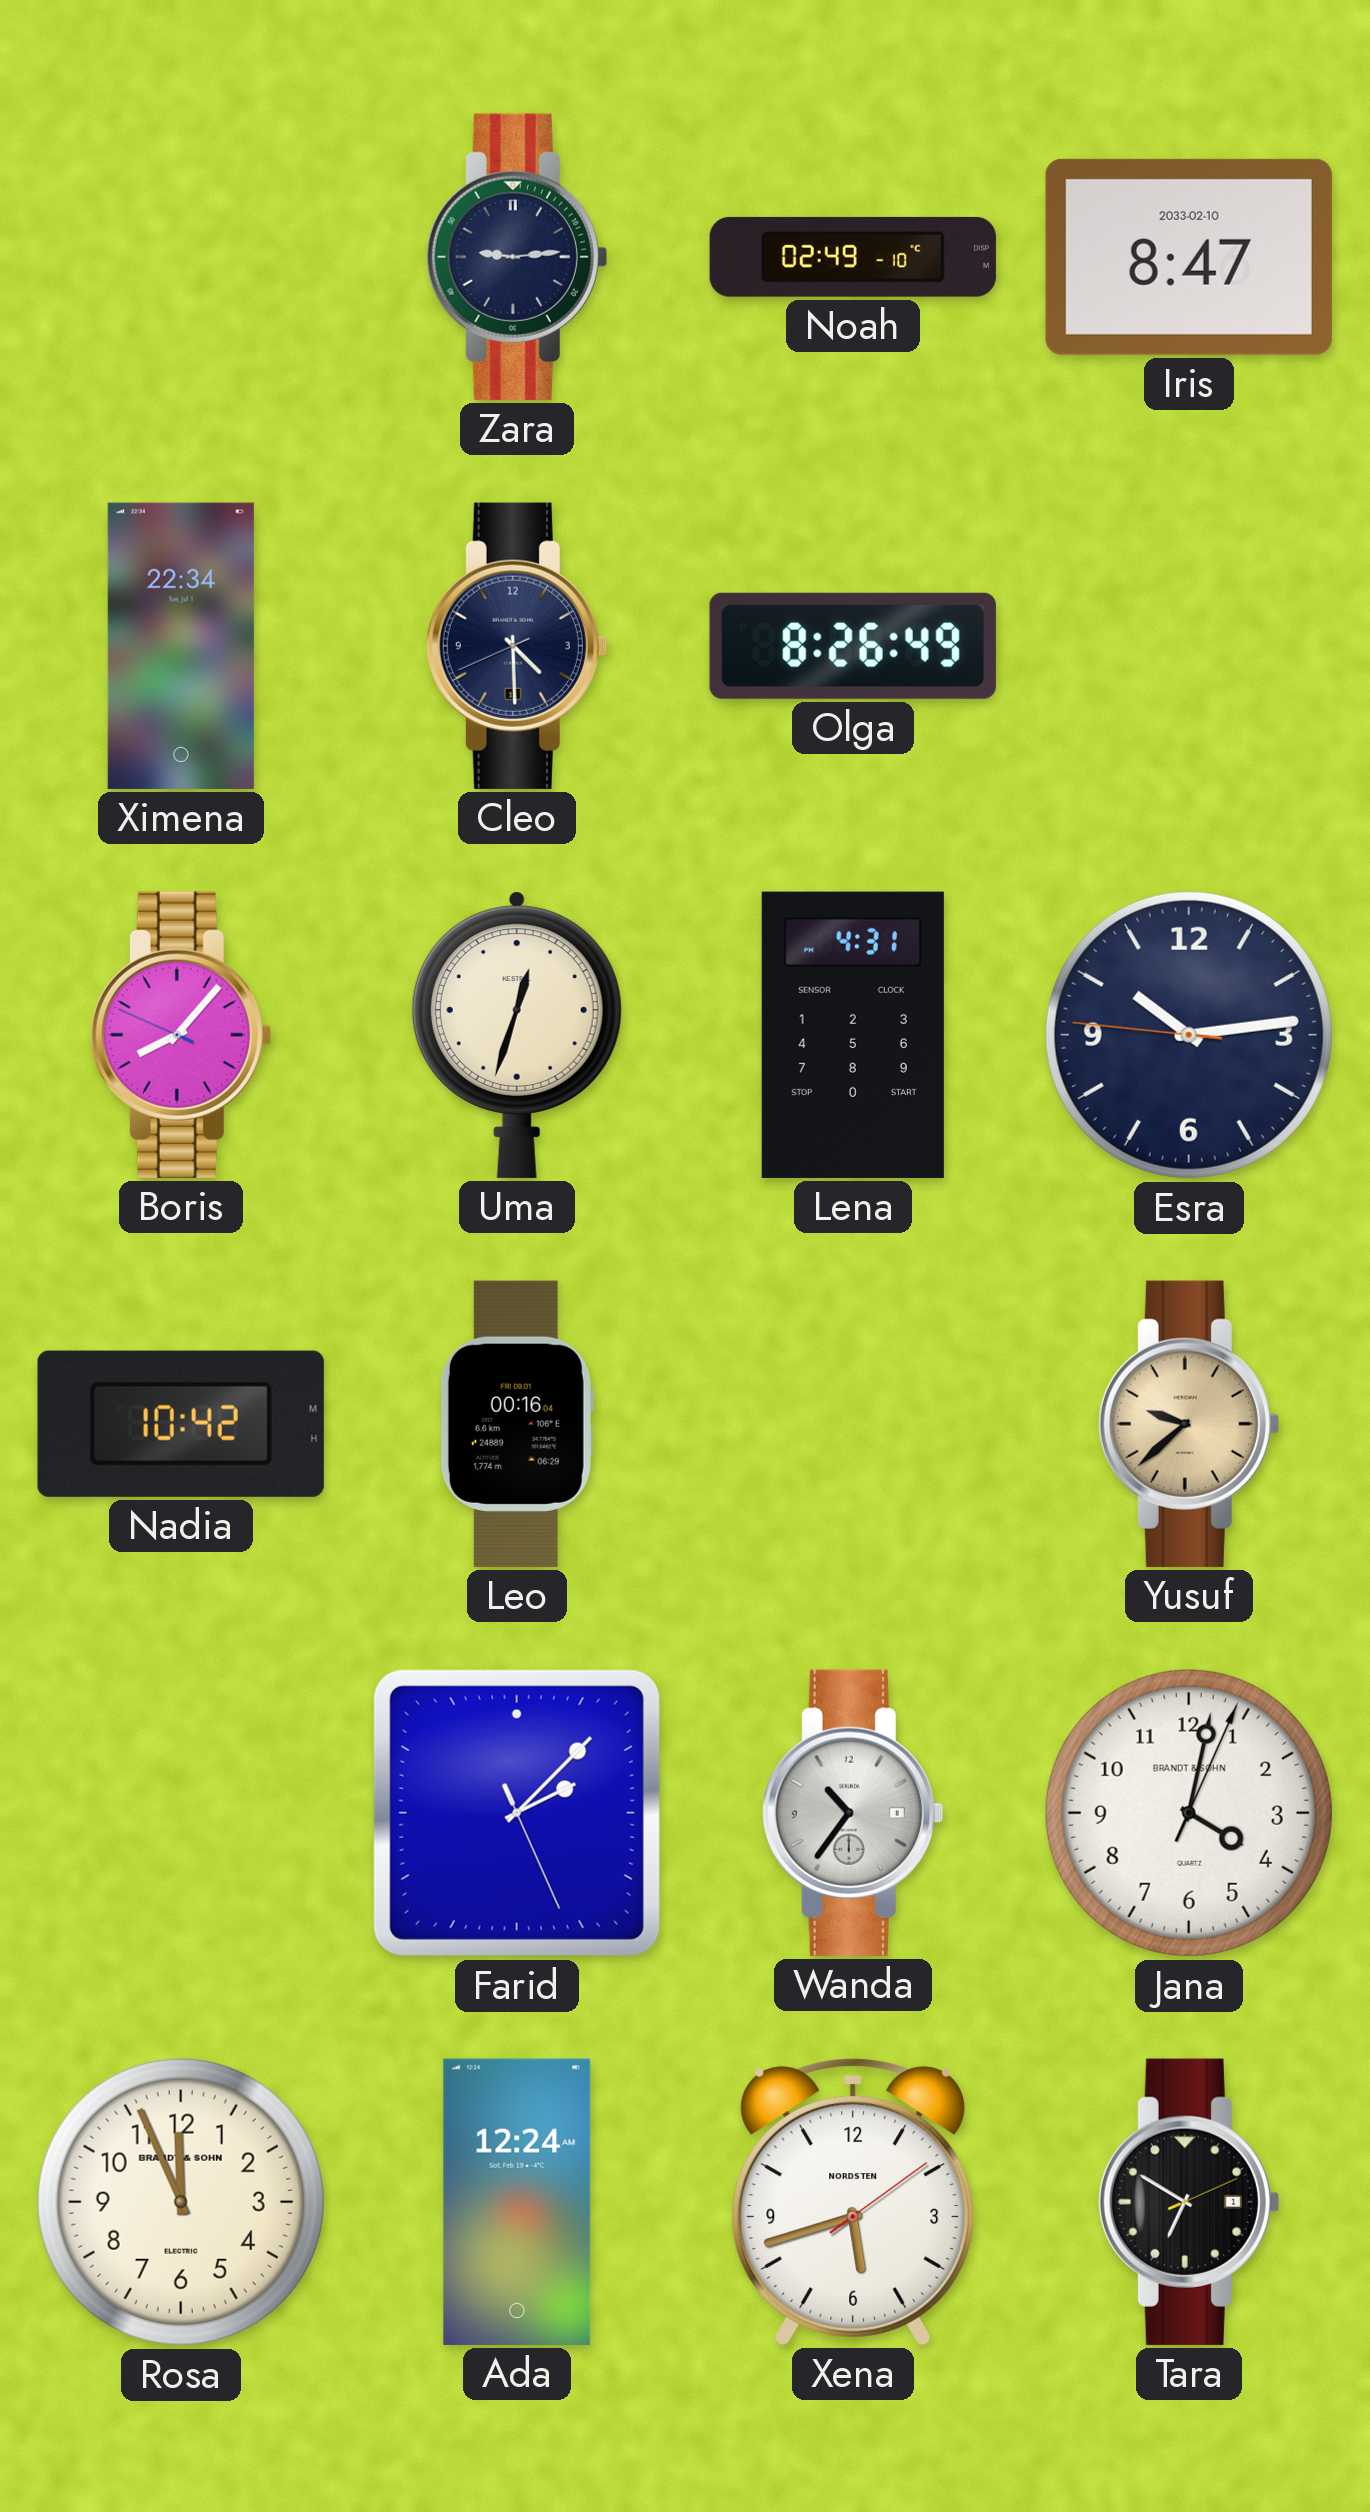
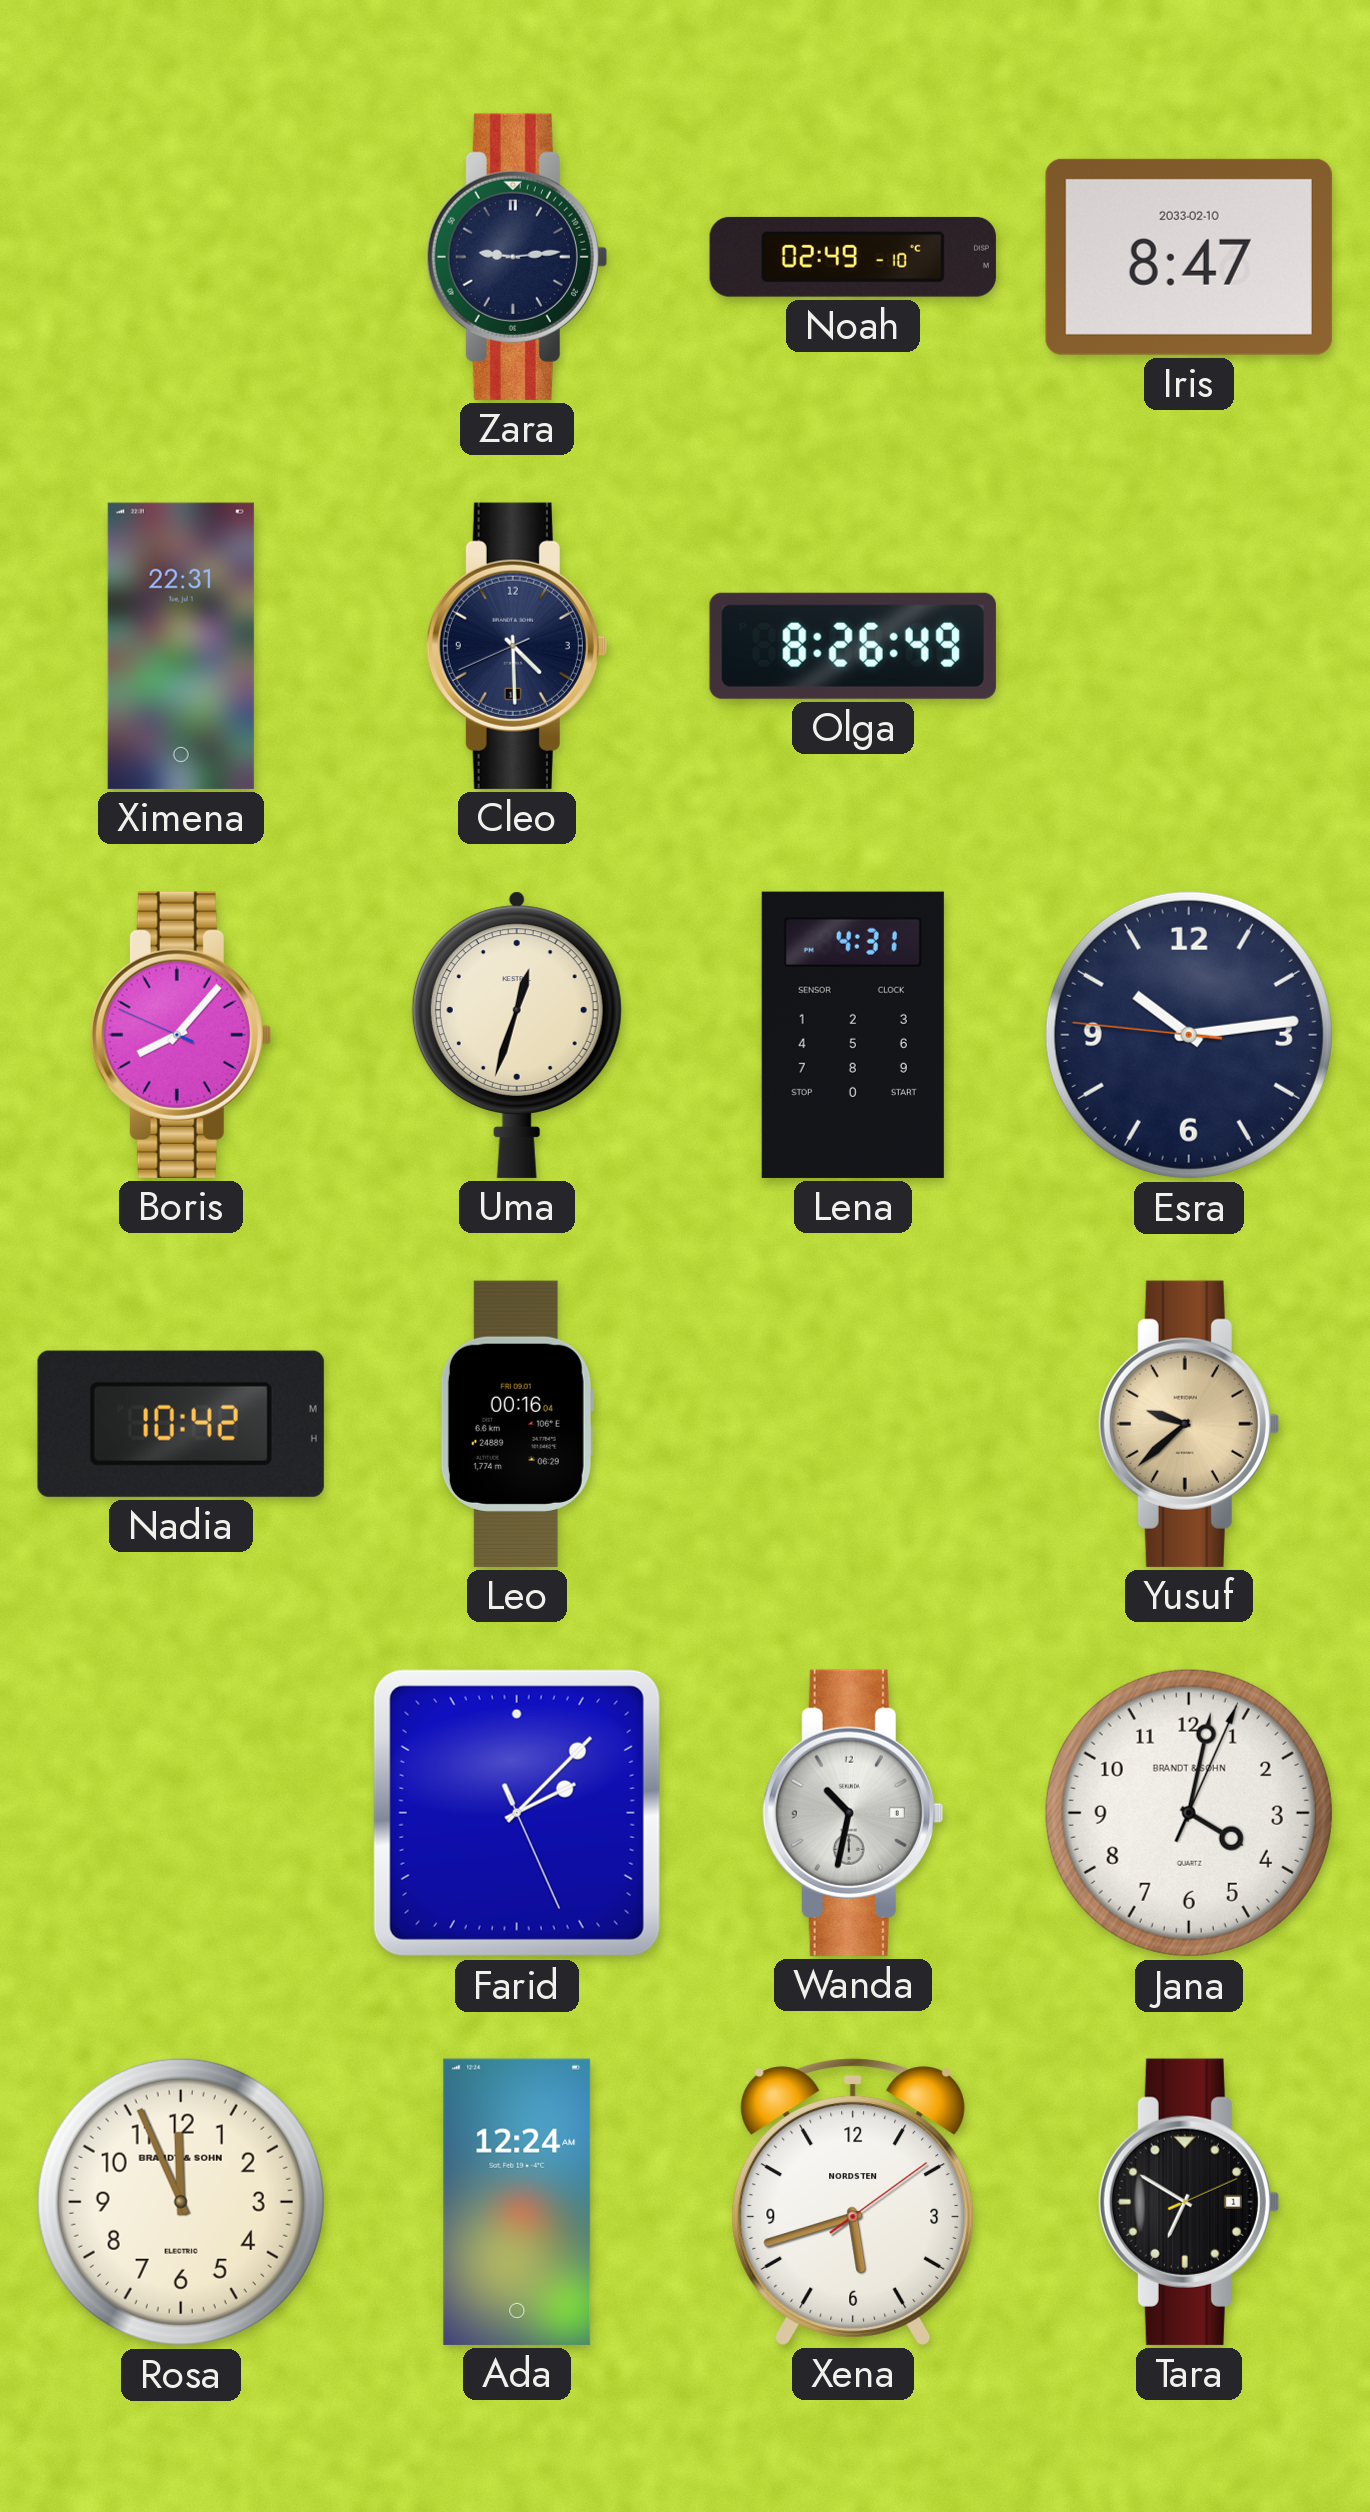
Ximena: 22:34 -> 22:31 (181, 646)
Wanda: 10:36 -> 10:32 (852, 1813)
